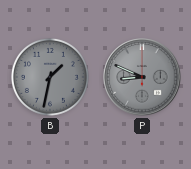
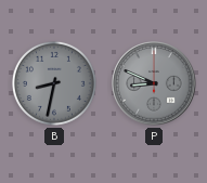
B: 1:32 -> 8:32 (54, 83)
